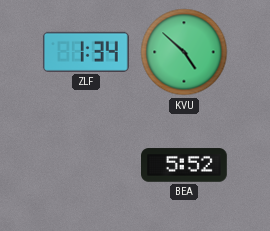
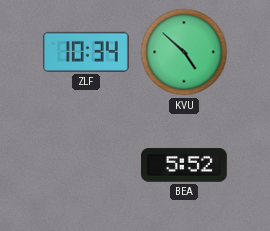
ZLF: 1:34 -> 10:34 (86, 52)
